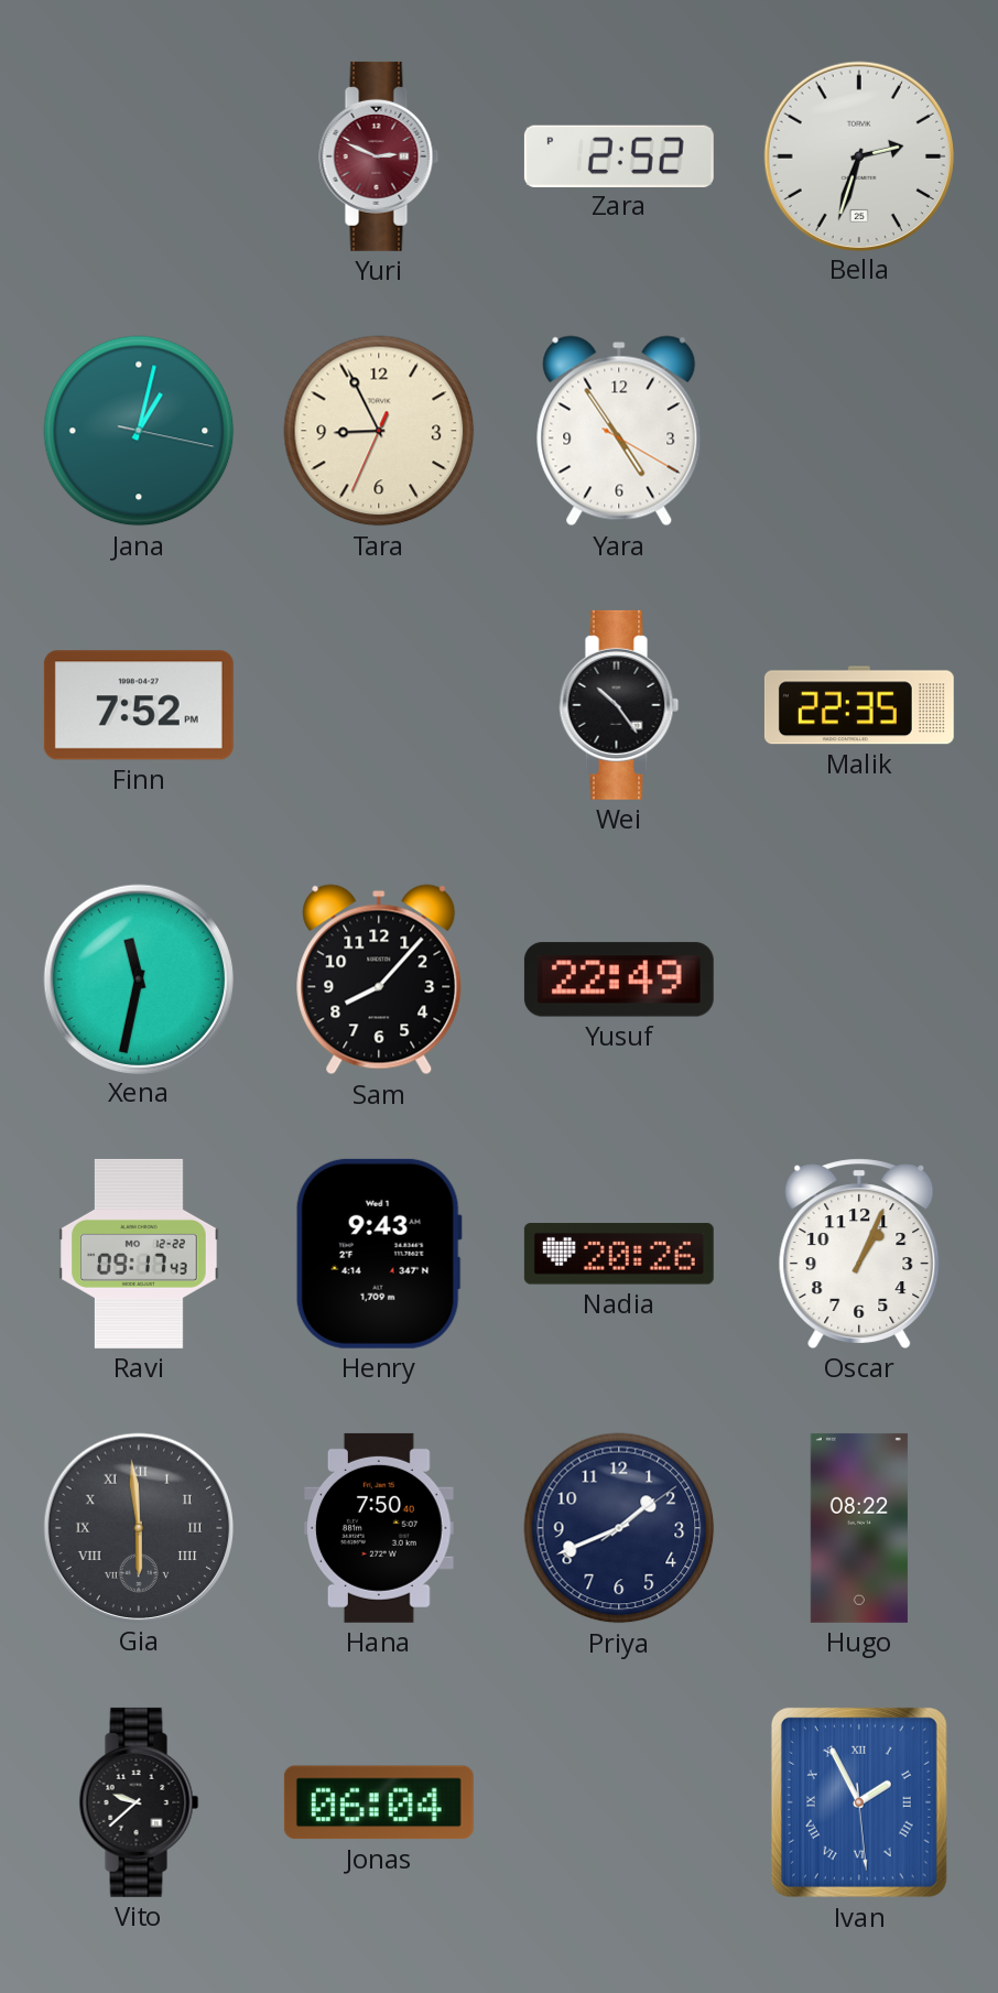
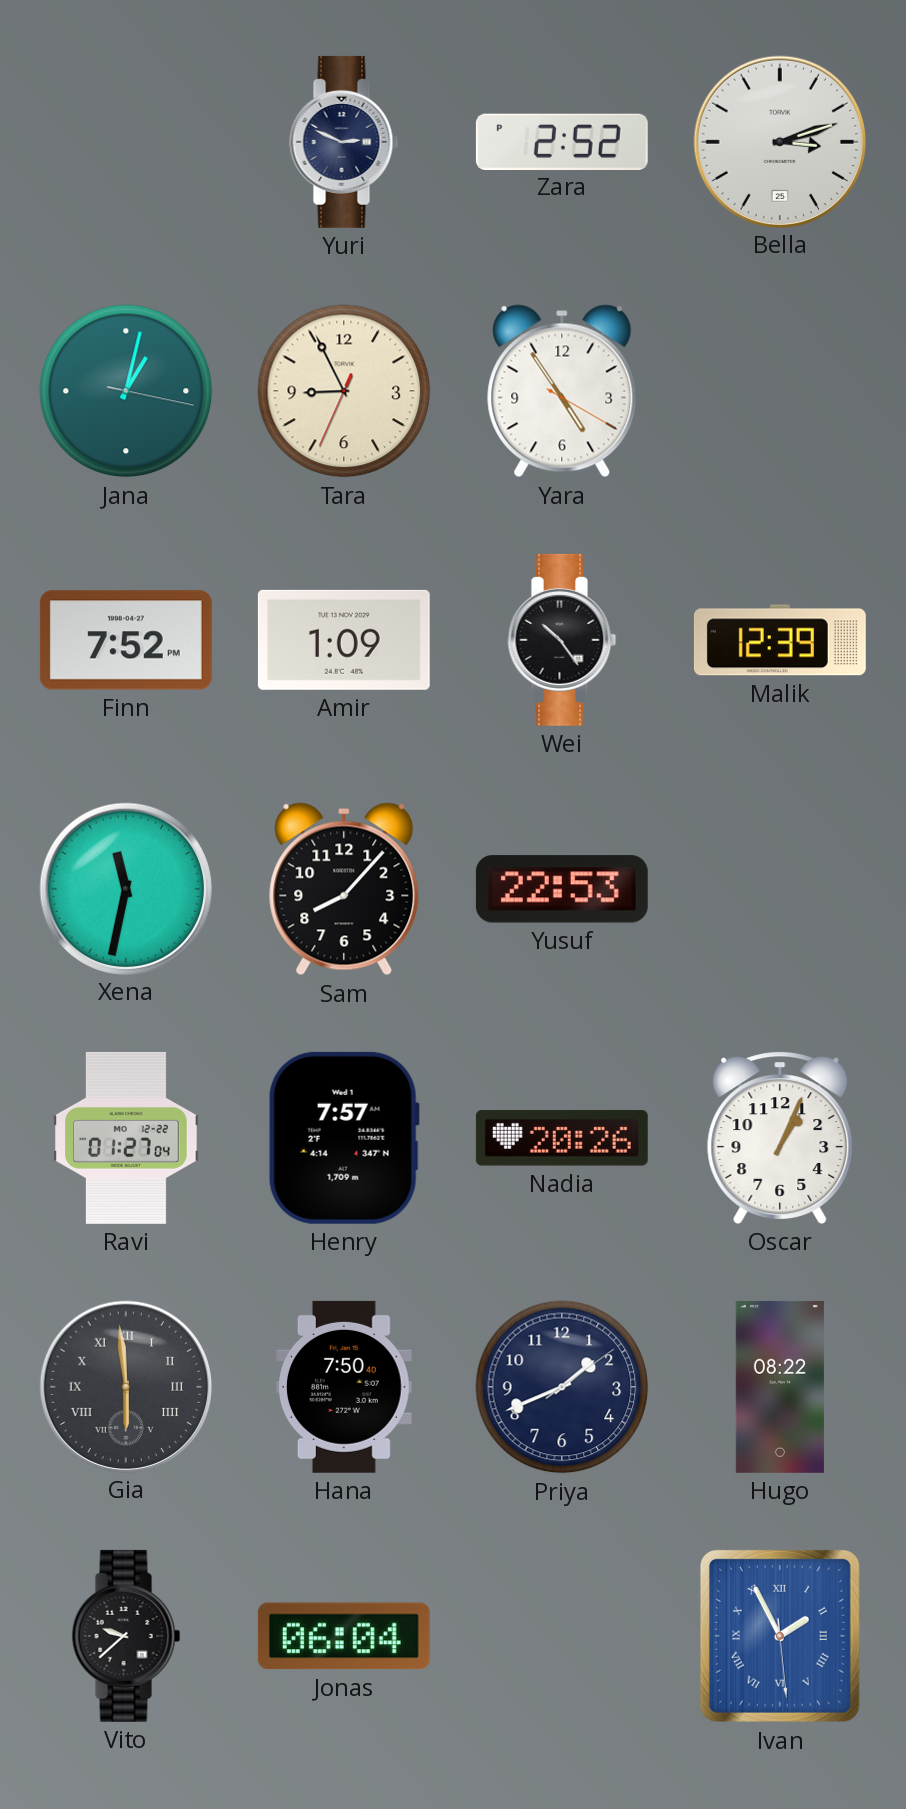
Yuri dial: burgundy -> navy (344, 142)
Bella: 2:33 -> 3:12 (779, 141)
Amir: none -> 1:09 (344, 640)
Malik: 22:35 -> 12:39 (780, 640)
Yusuf: 22:49 -> 22:53 (562, 889)
Ravi: 09:17 -> 01:27 (126, 1138)
Henry: 9:43 -> 7:57 (344, 1138)
